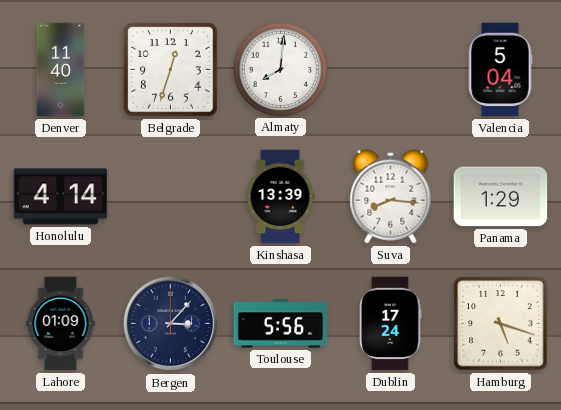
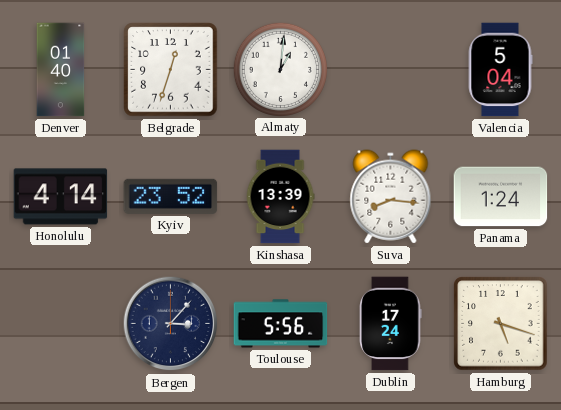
Denver: 11:40 -> 01:40 (61, 70)
Almaty: 8:01 -> 1:01 (280, 69)
Kyiv: none -> 23:52 (171, 196)
Panama: 1:29 -> 1:24 (501, 197)
Lahore: 01:09 -> none (61, 324)
